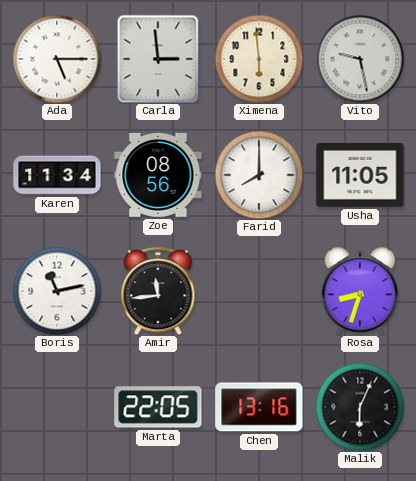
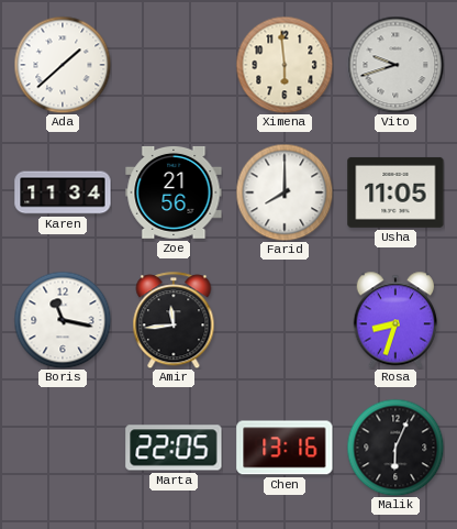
Ada: 5:15 -> 1:38 (63, 65)
Carla: 2:59 -> none (158, 59)
Vito: 9:28 -> 9:42 (395, 65)
Zoe: 08:56 -> 21:56 (174, 192)
Boris: 11:13 -> 11:17 (63, 320)
